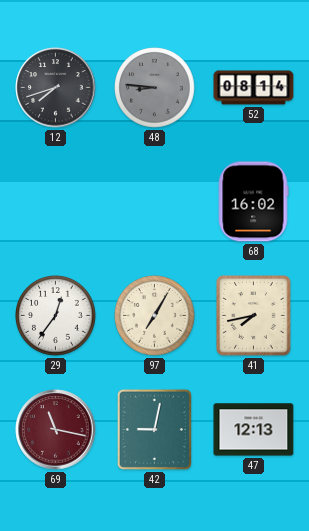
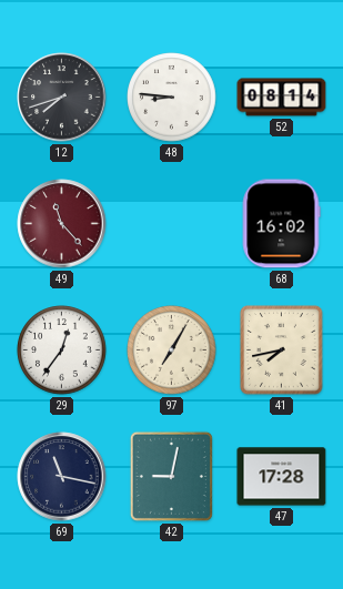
48 dial: grey -> white (172, 98)
49: none -> 11:23 (62, 224)
69 dial: burgundy -> navy (62, 477)
47: 12:13 -> 17:28 (282, 477)
